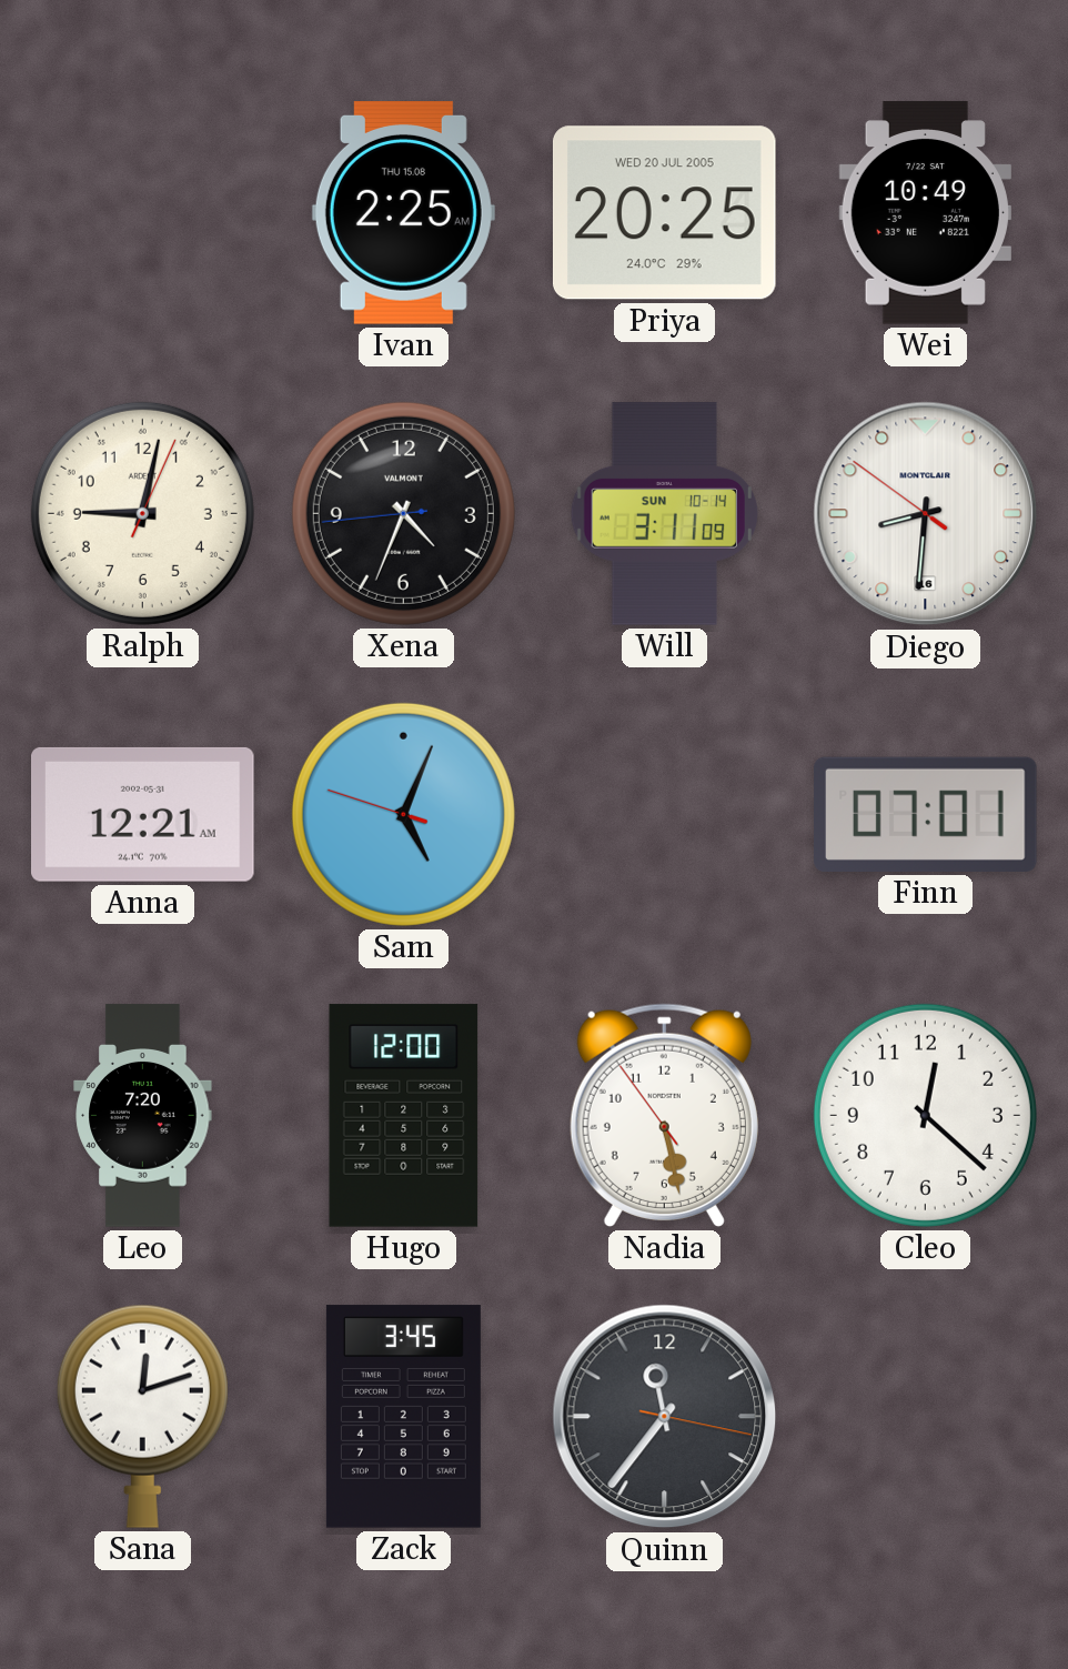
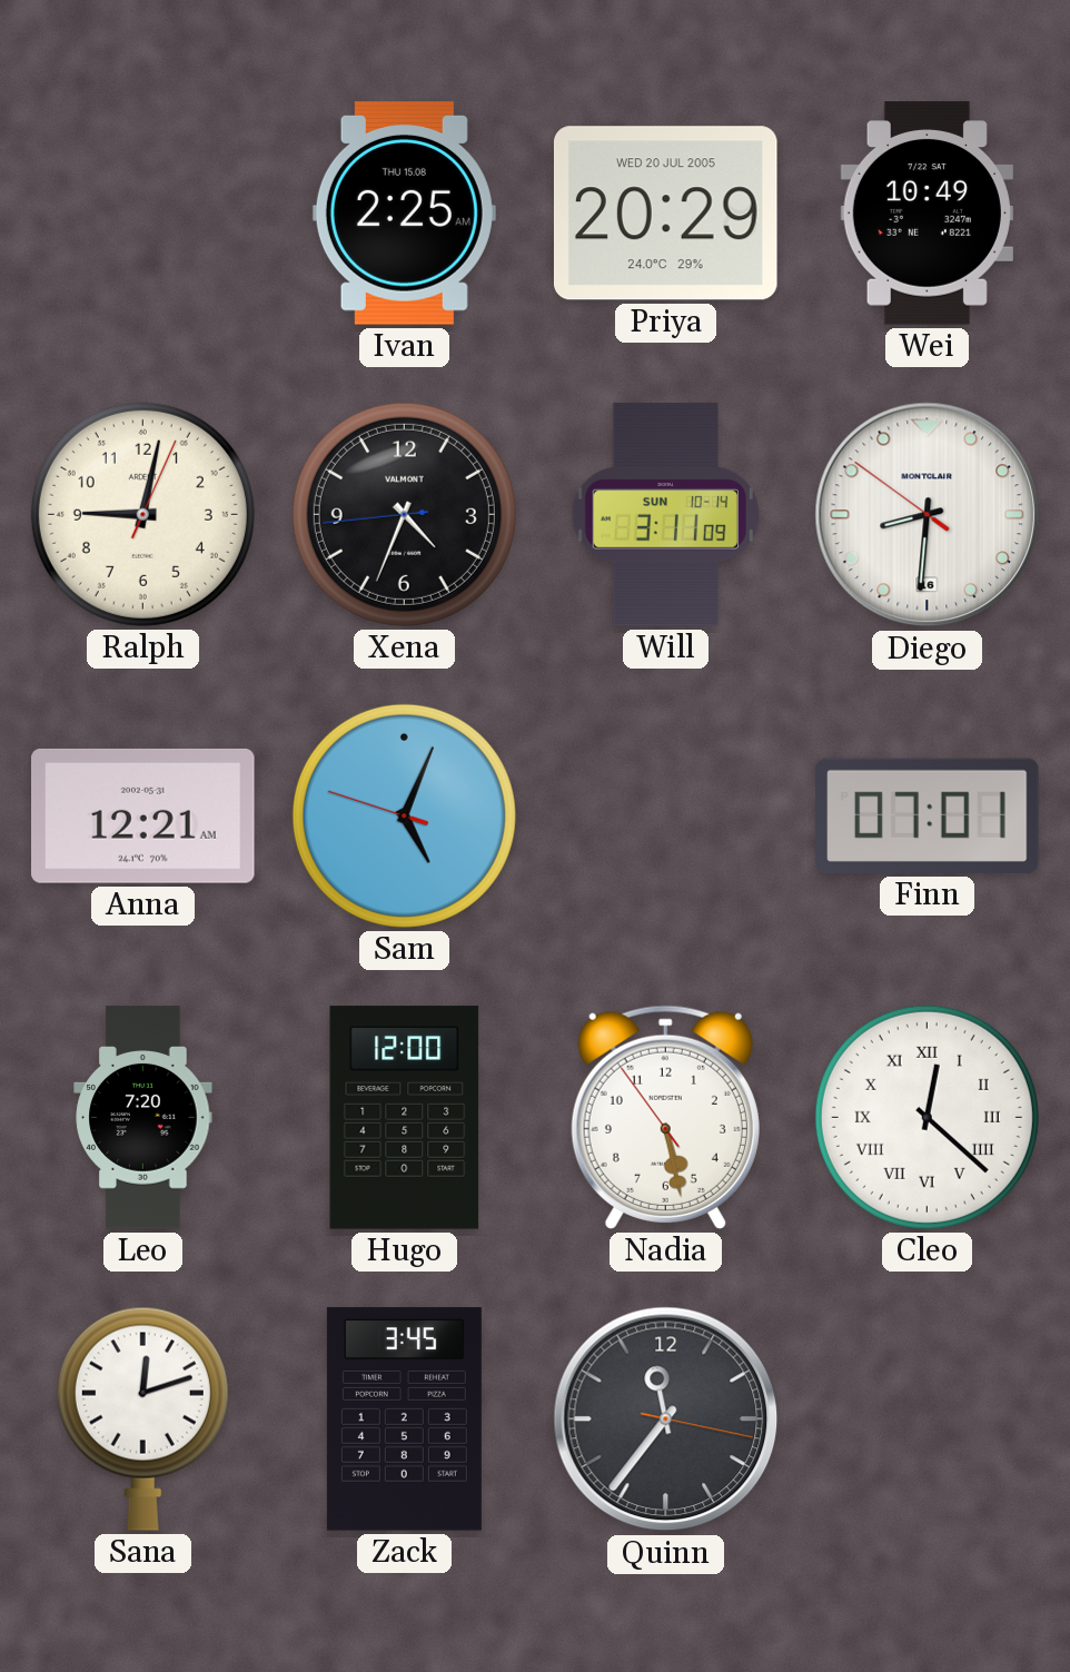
Priya: 20:25 -> 20:29 (665, 214)
Cleo numerals: Arabic -> Roman (927, 1117)
